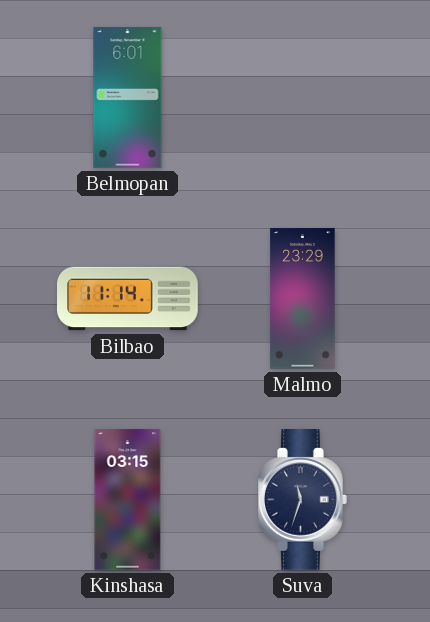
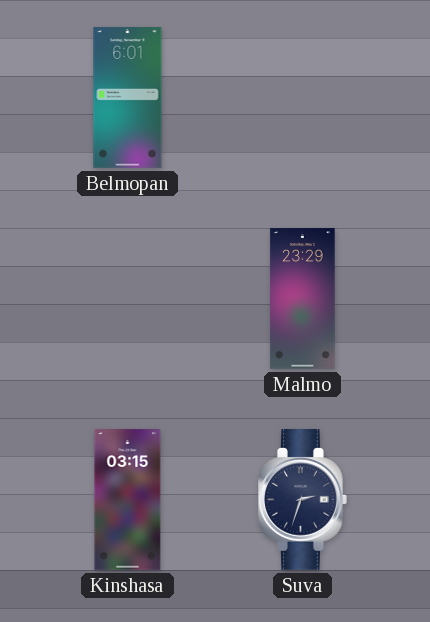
Bilbao: 11:14 -> none (128, 299)
Suva: 11:33 -> 2:33 (303, 500)
